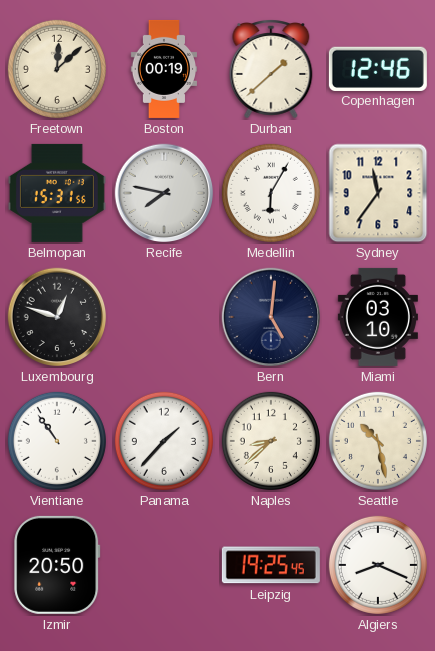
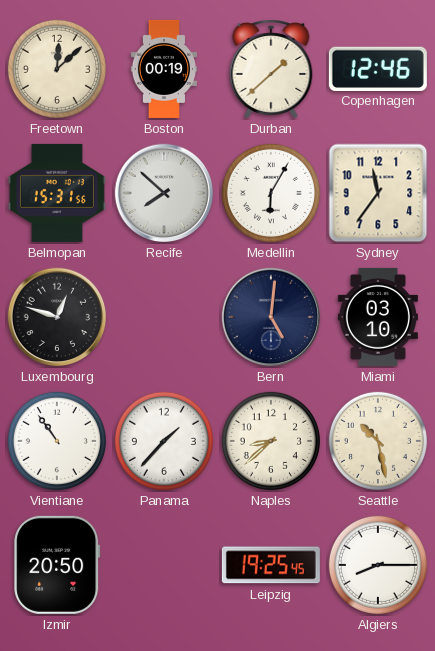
Recife: 7:47 -> 7:52 (164, 193)
Algiers: 8:19 -> 8:15 (378, 565)
